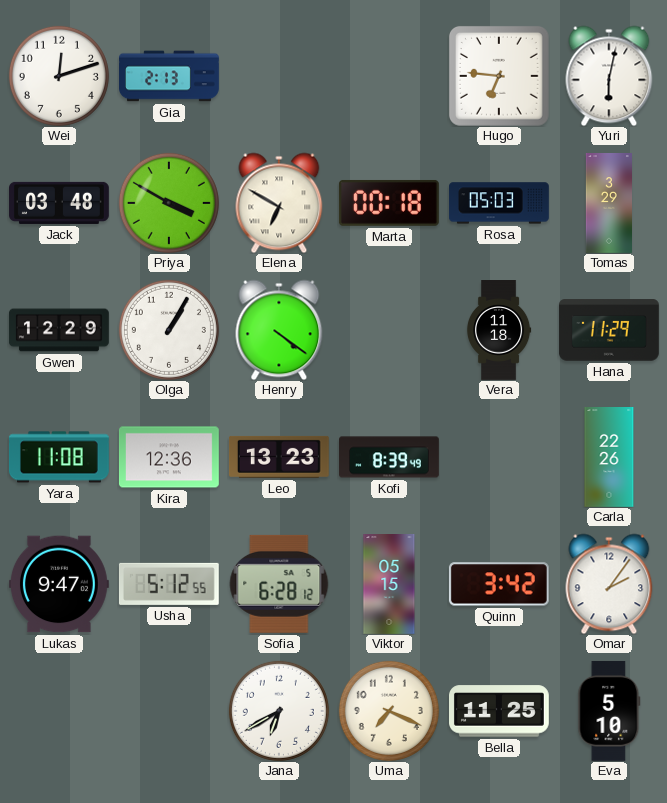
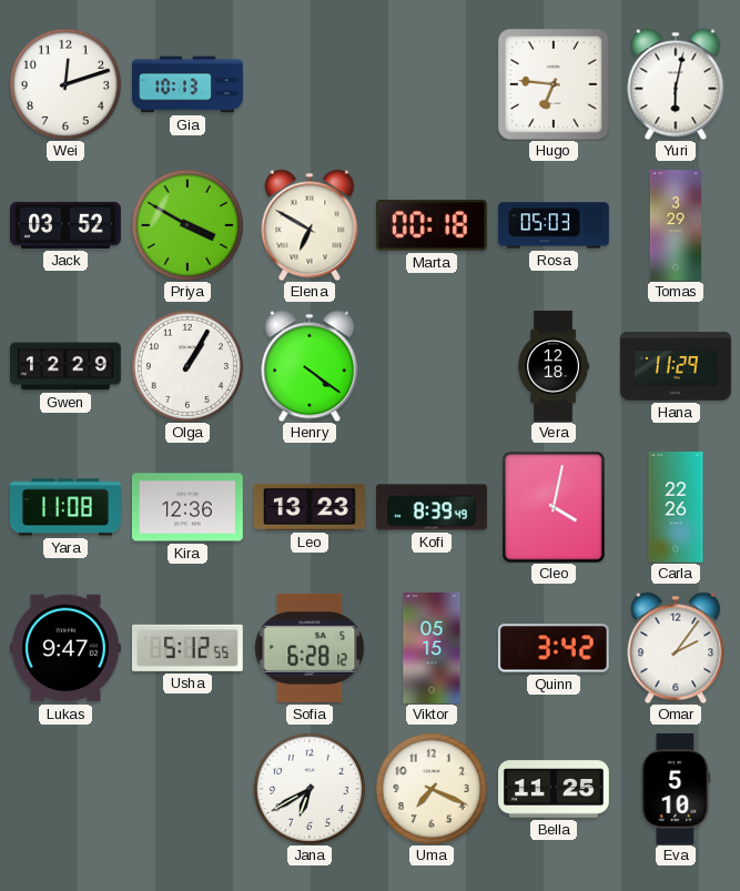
Gia: 2:13 -> 10:13 (189, 84)
Jack: 03:48 -> 03:52 (67, 225)
Vera: 11:18 -> 12:18 (554, 367)
Cleo: none -> 4:02 (554, 507)
